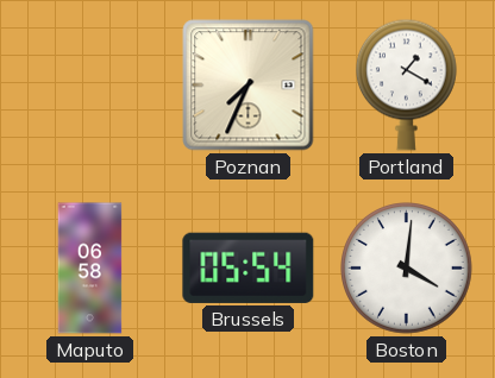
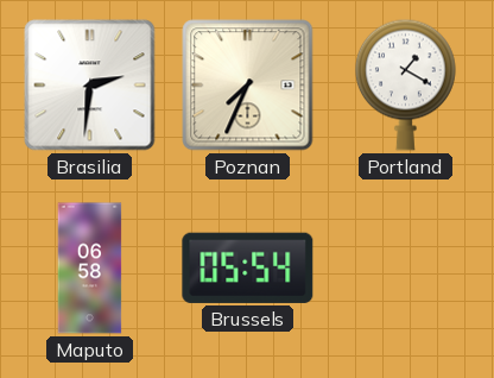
Brasilia: none -> 2:31 (90, 86)
Boston: 4:01 -> none (407, 269)
